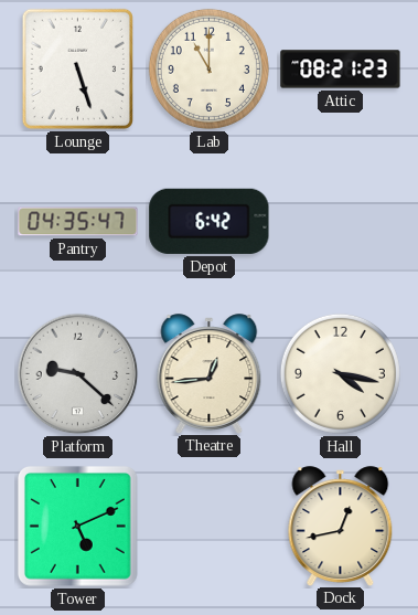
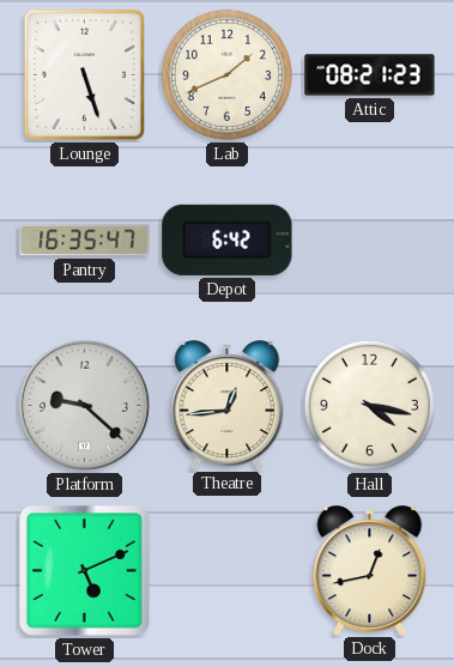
Lab: 11:00 -> 1:41 (226, 74)
Pantry: 04:35 -> 16:35 (85, 241)
